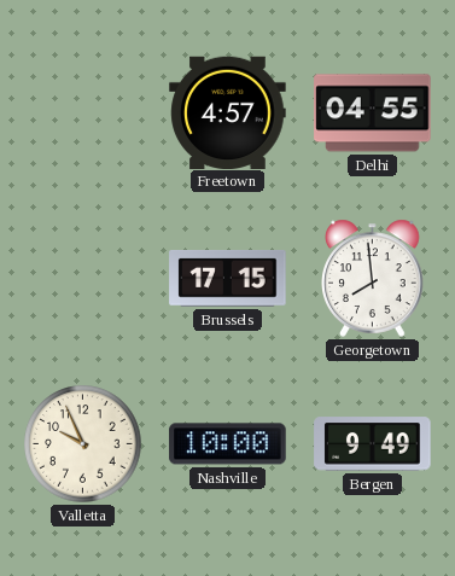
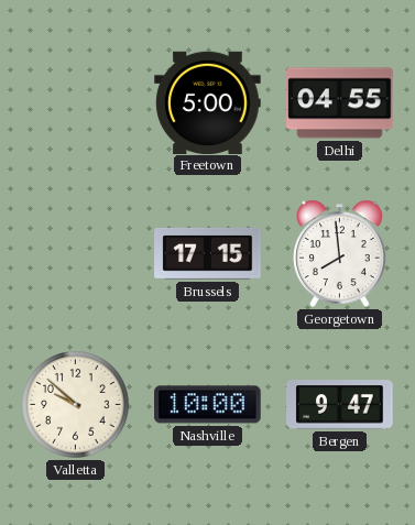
Freetown: 4:57 -> 5:00 (208, 102)
Valletta: 9:56 -> 9:52 (76, 405)
Bergen: 9:49 -> 9:47 (340, 405)
